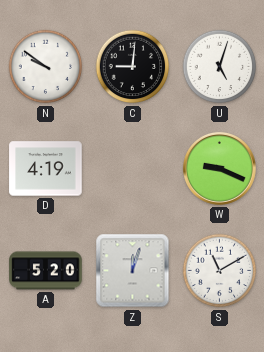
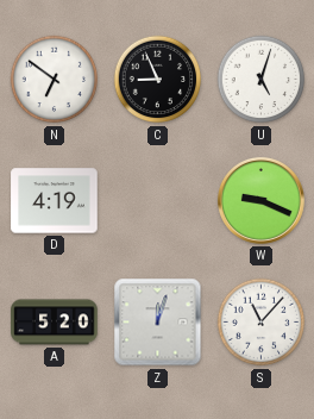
N: 9:51 -> 6:51 (55, 80)
C: 9:01 -> 8:56 (158, 80)
S: 11:10 -> 11:07 (262, 323)
